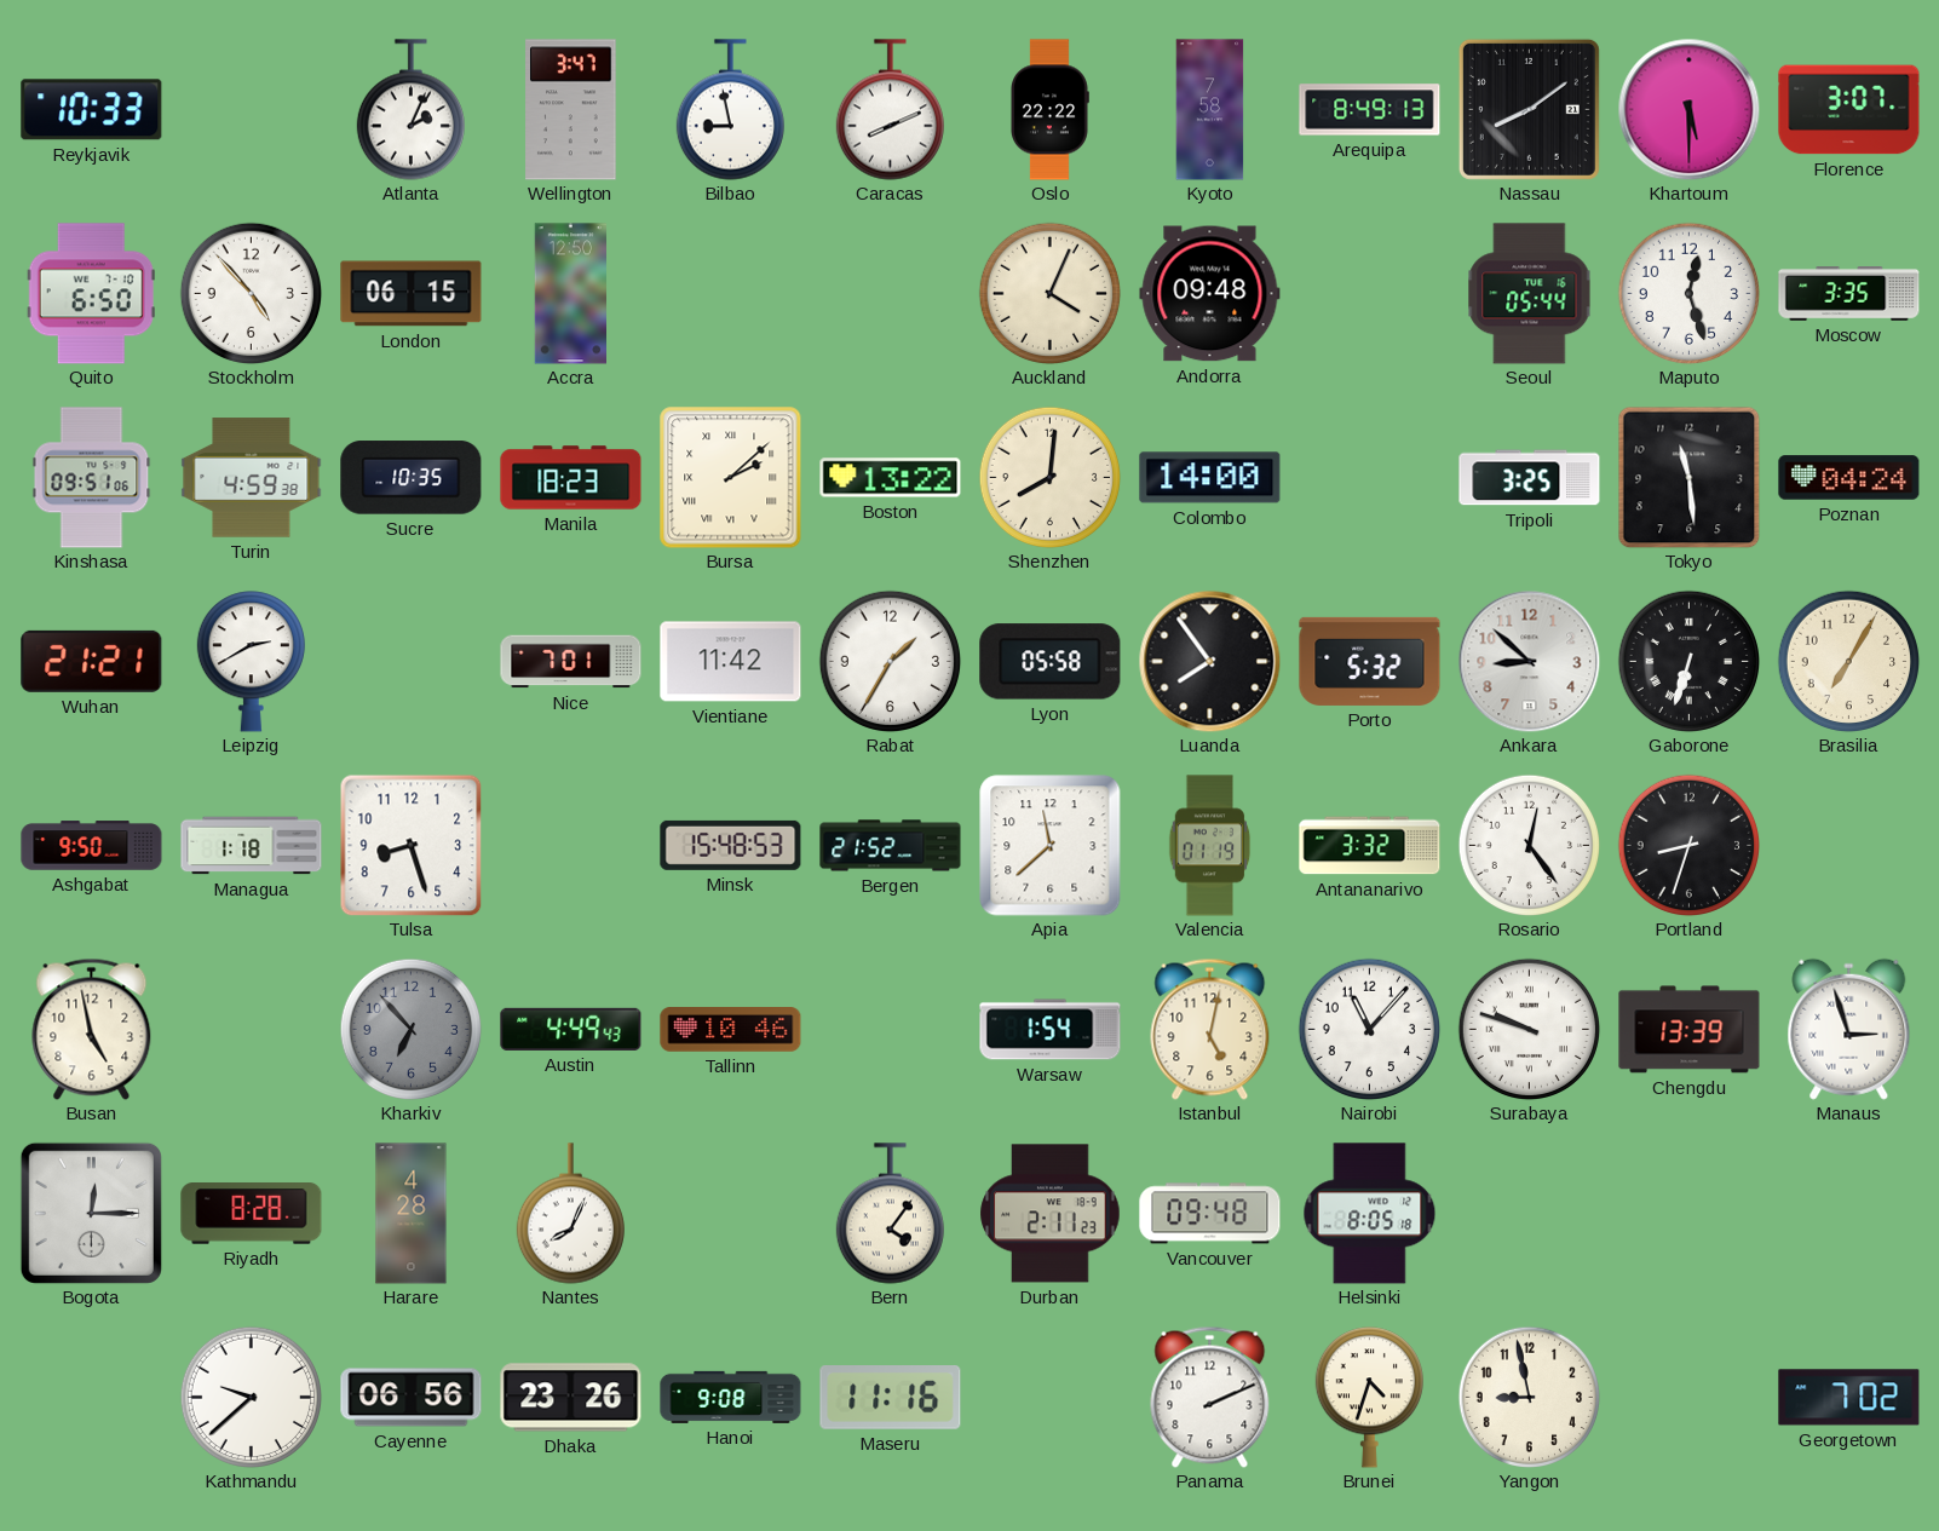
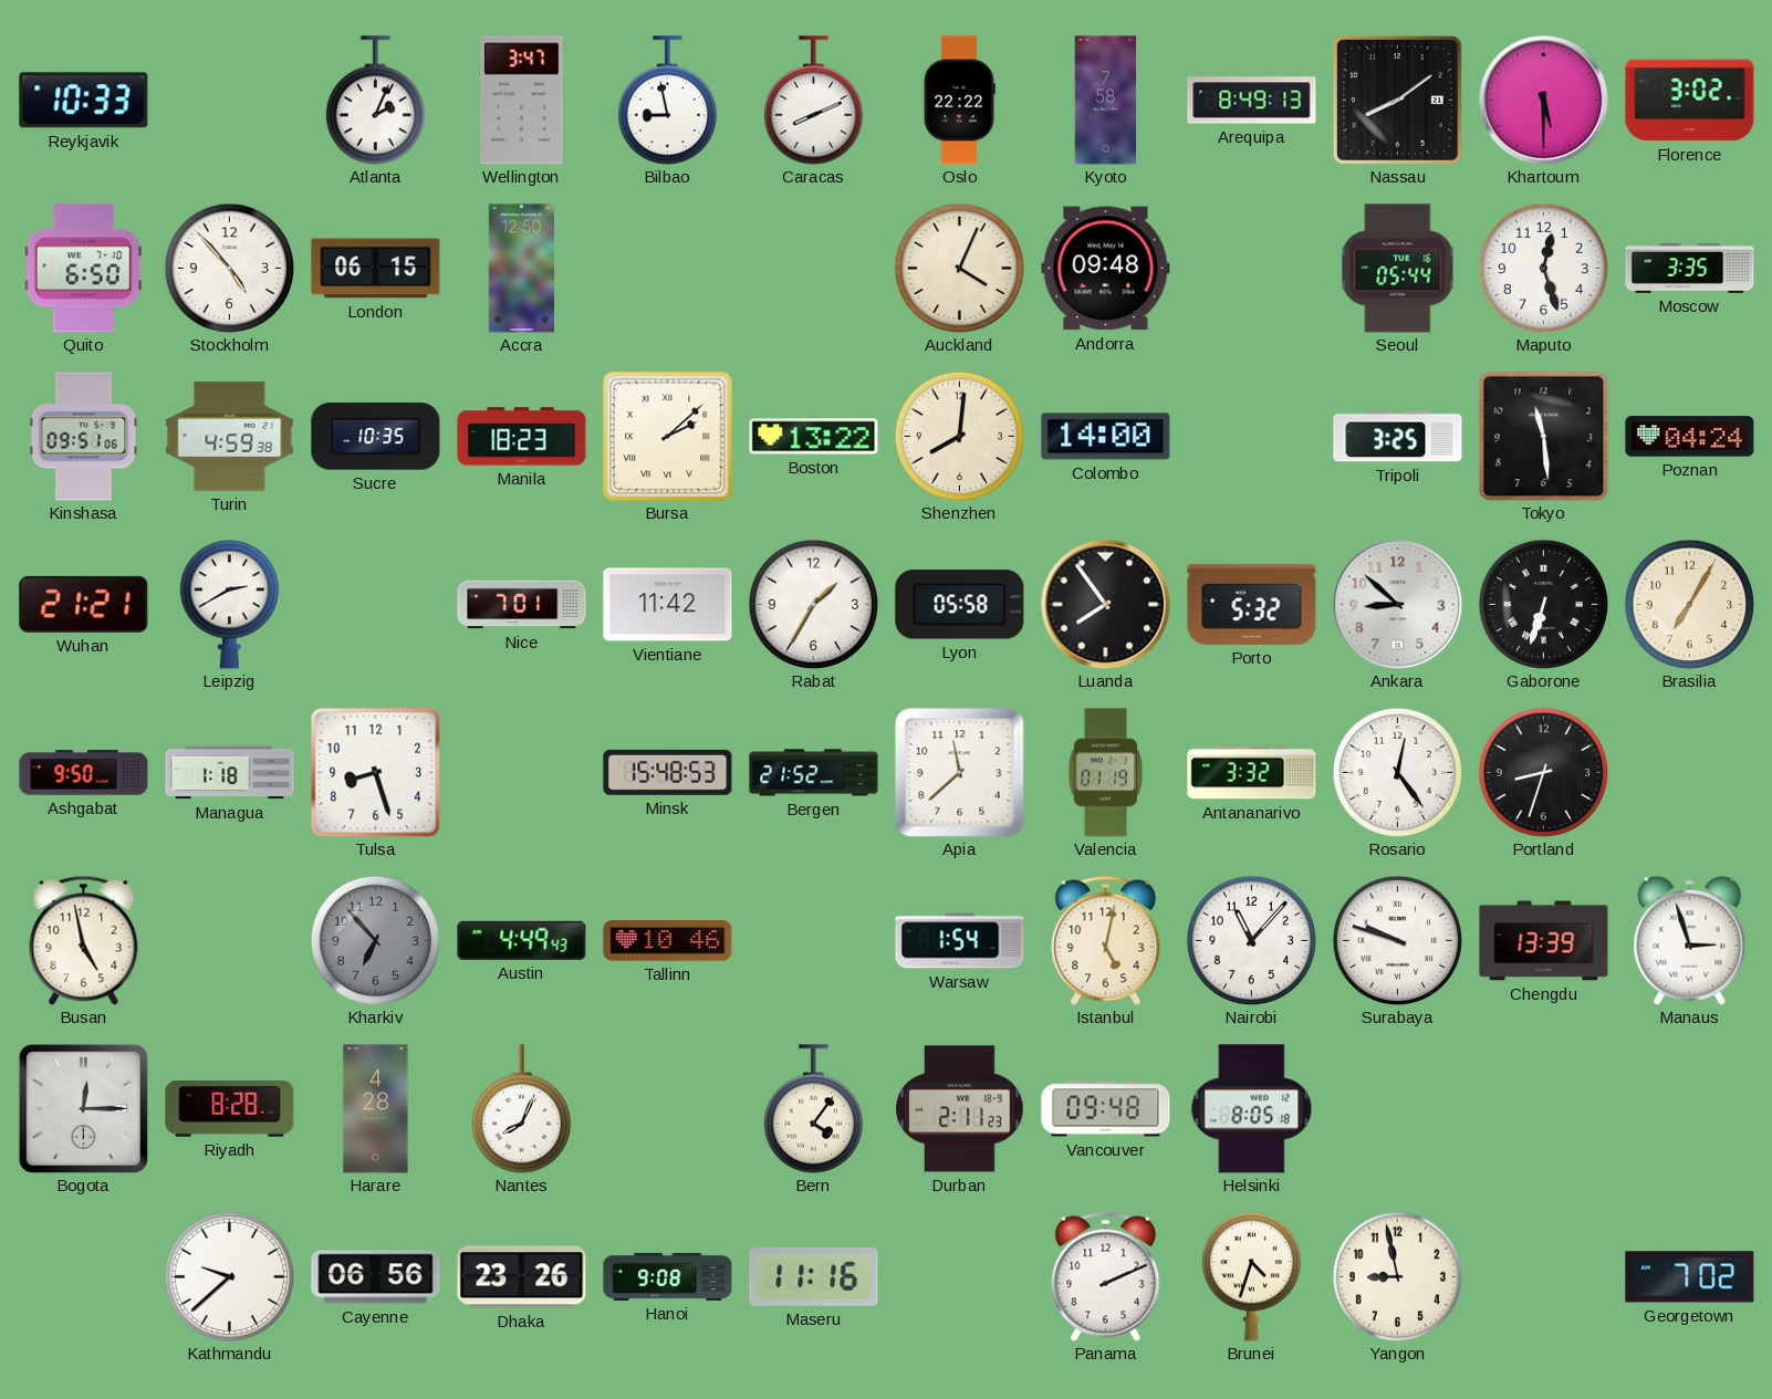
Florence: 3:07 -> 3:02 (1690, 101)
